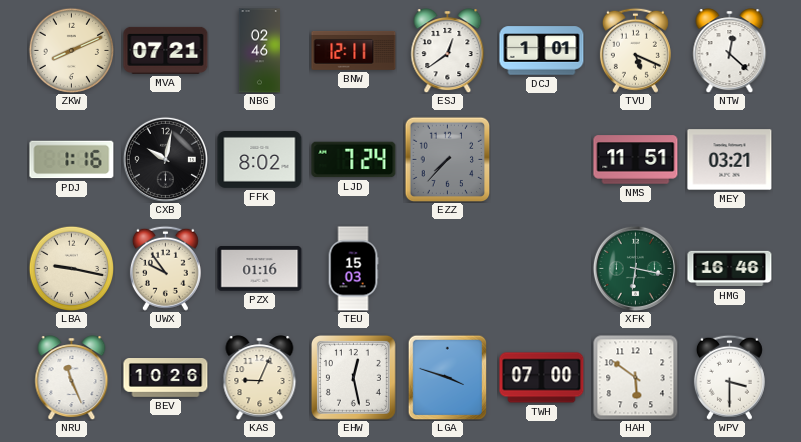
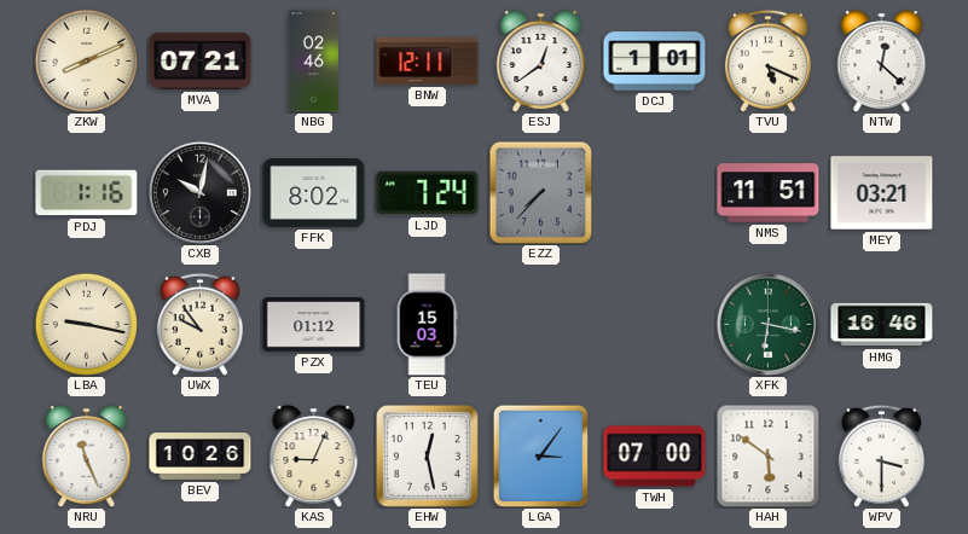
PZX: 01:16 -> 01:12 (314, 325)
LGA: 3:48 -> 3:06 (541, 455)
